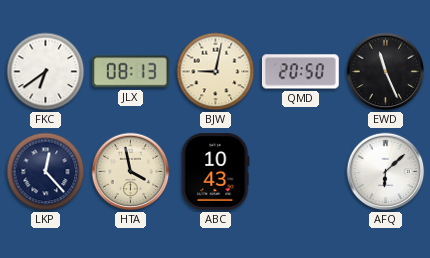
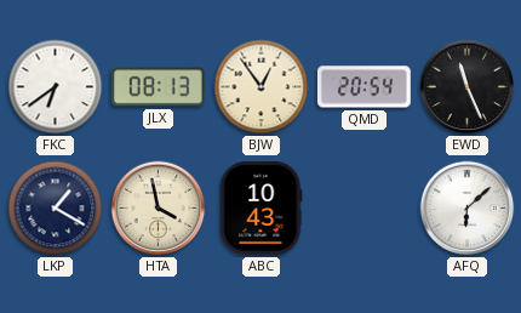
BJW: 9:02 -> 12:54 (262, 87)
QMD: 20:50 -> 20:54 (363, 87)
LKP: 12:23 -> 1:20 (56, 209)
